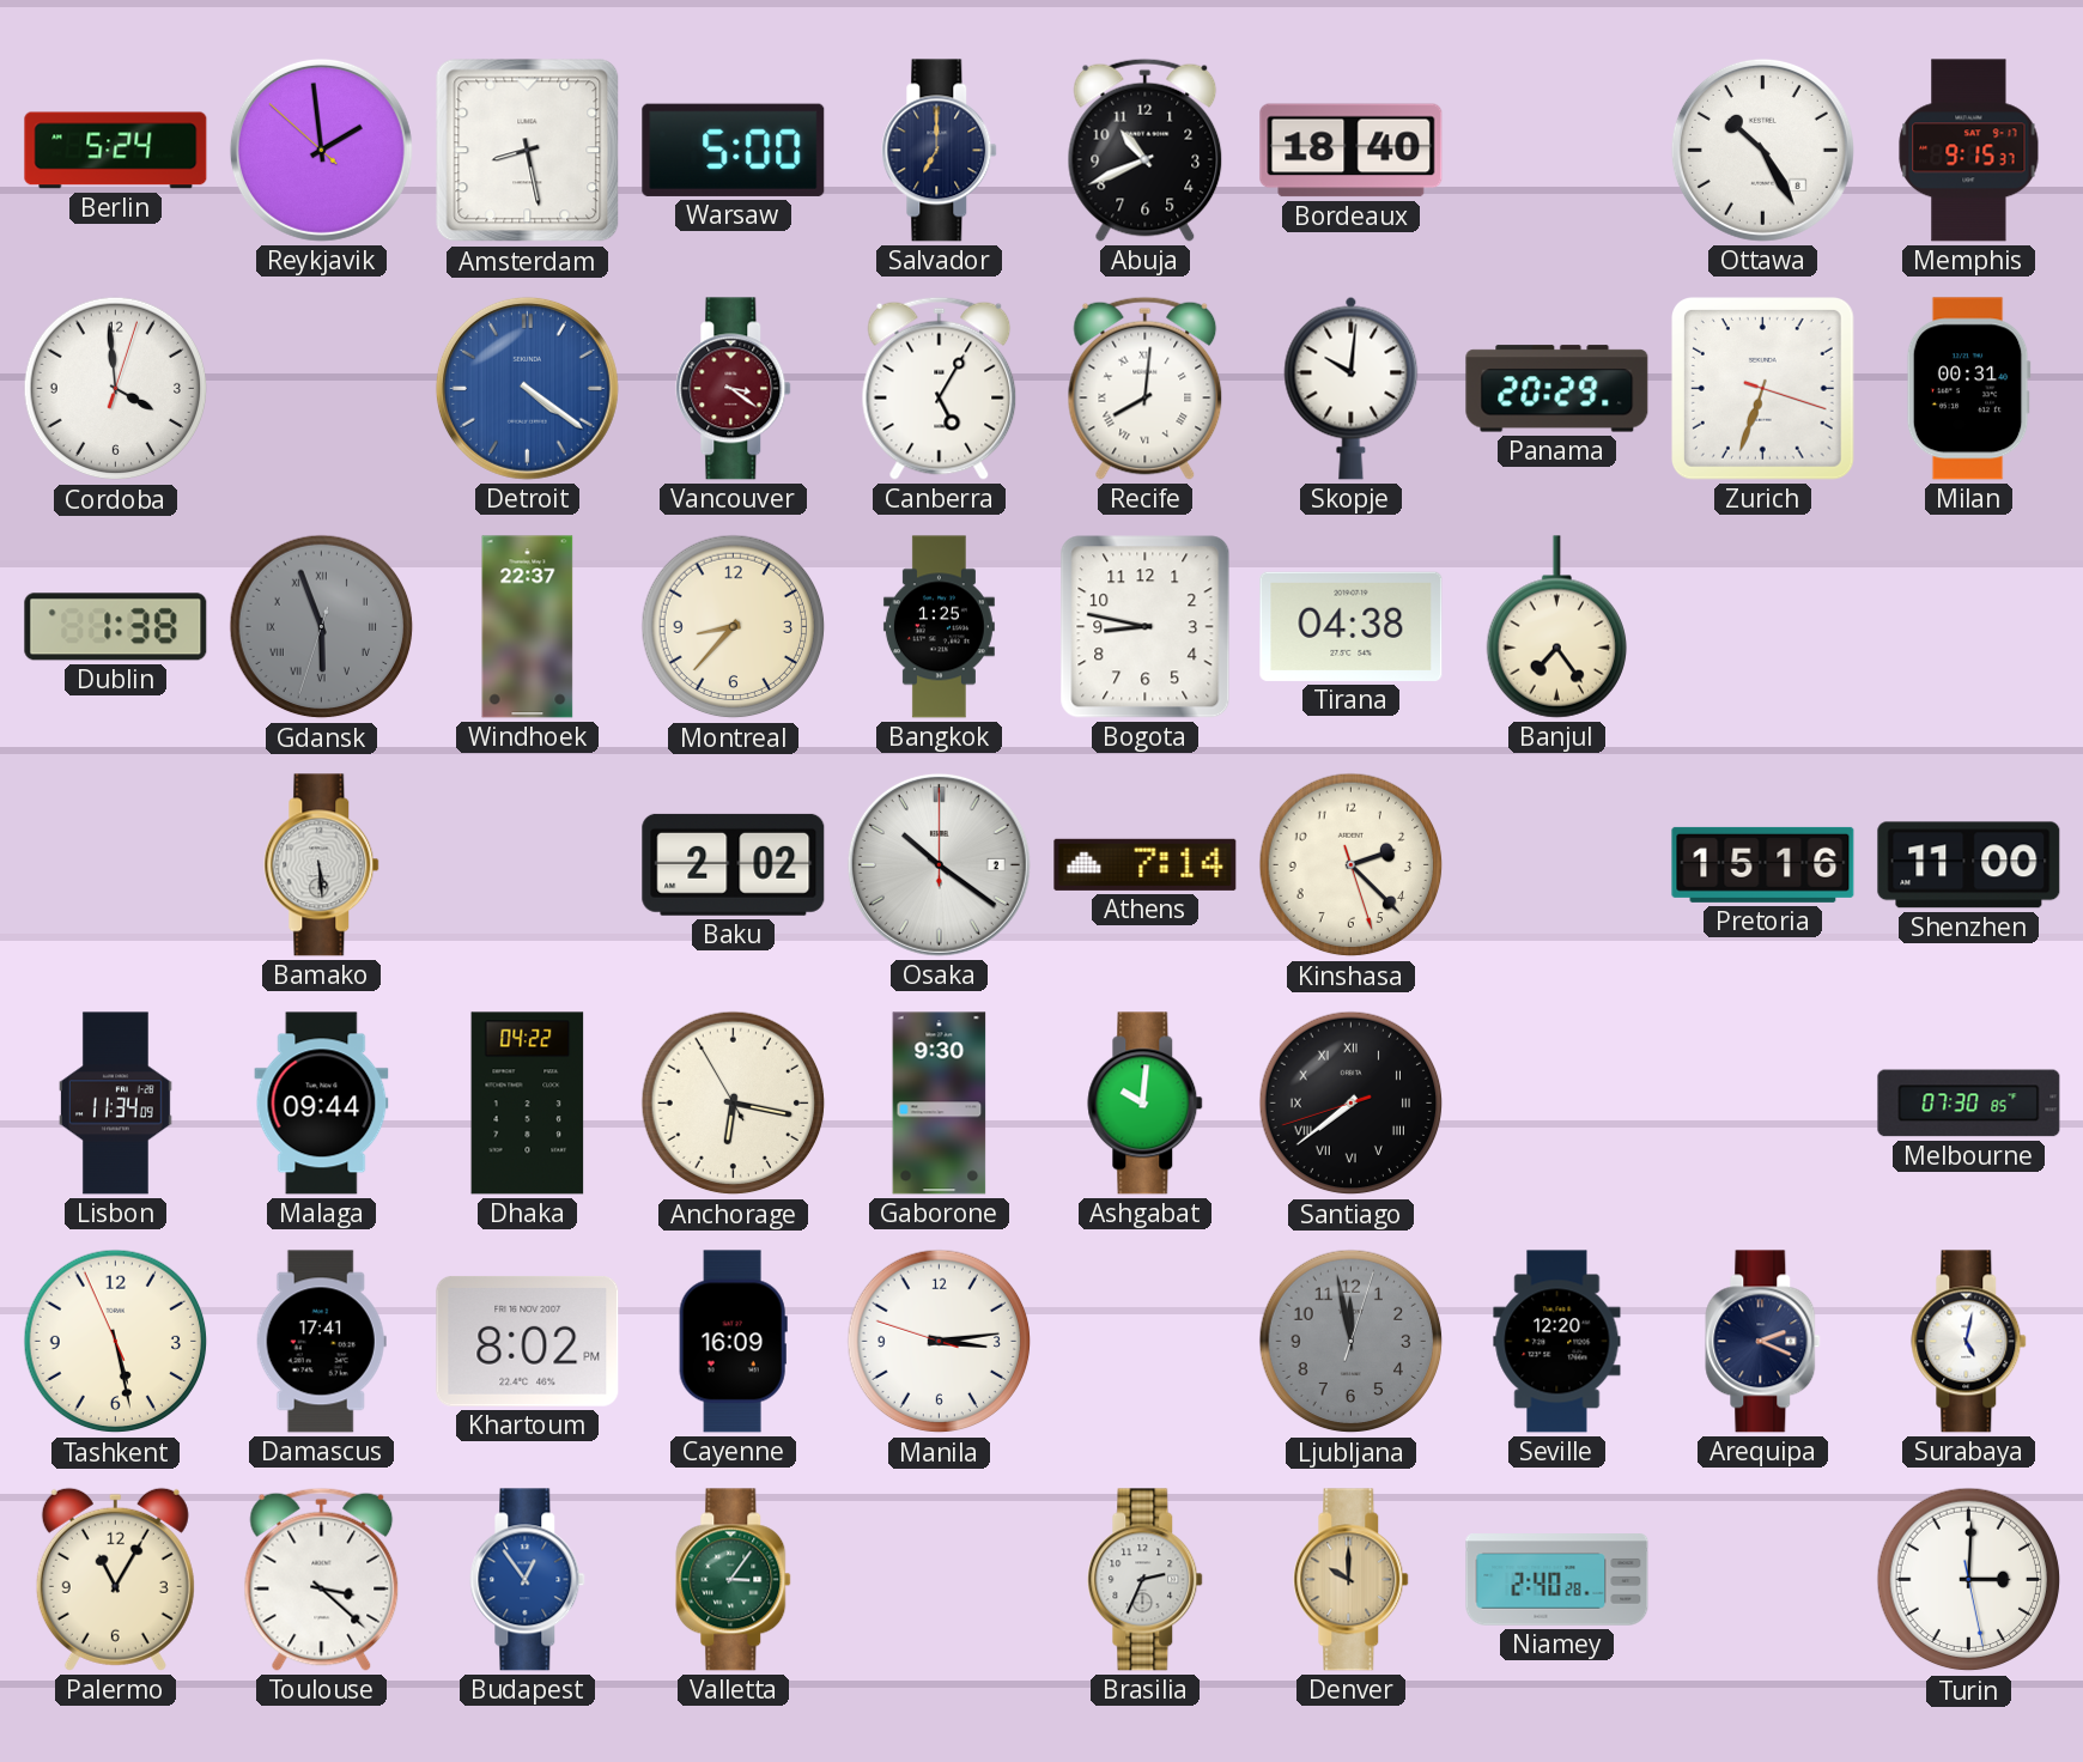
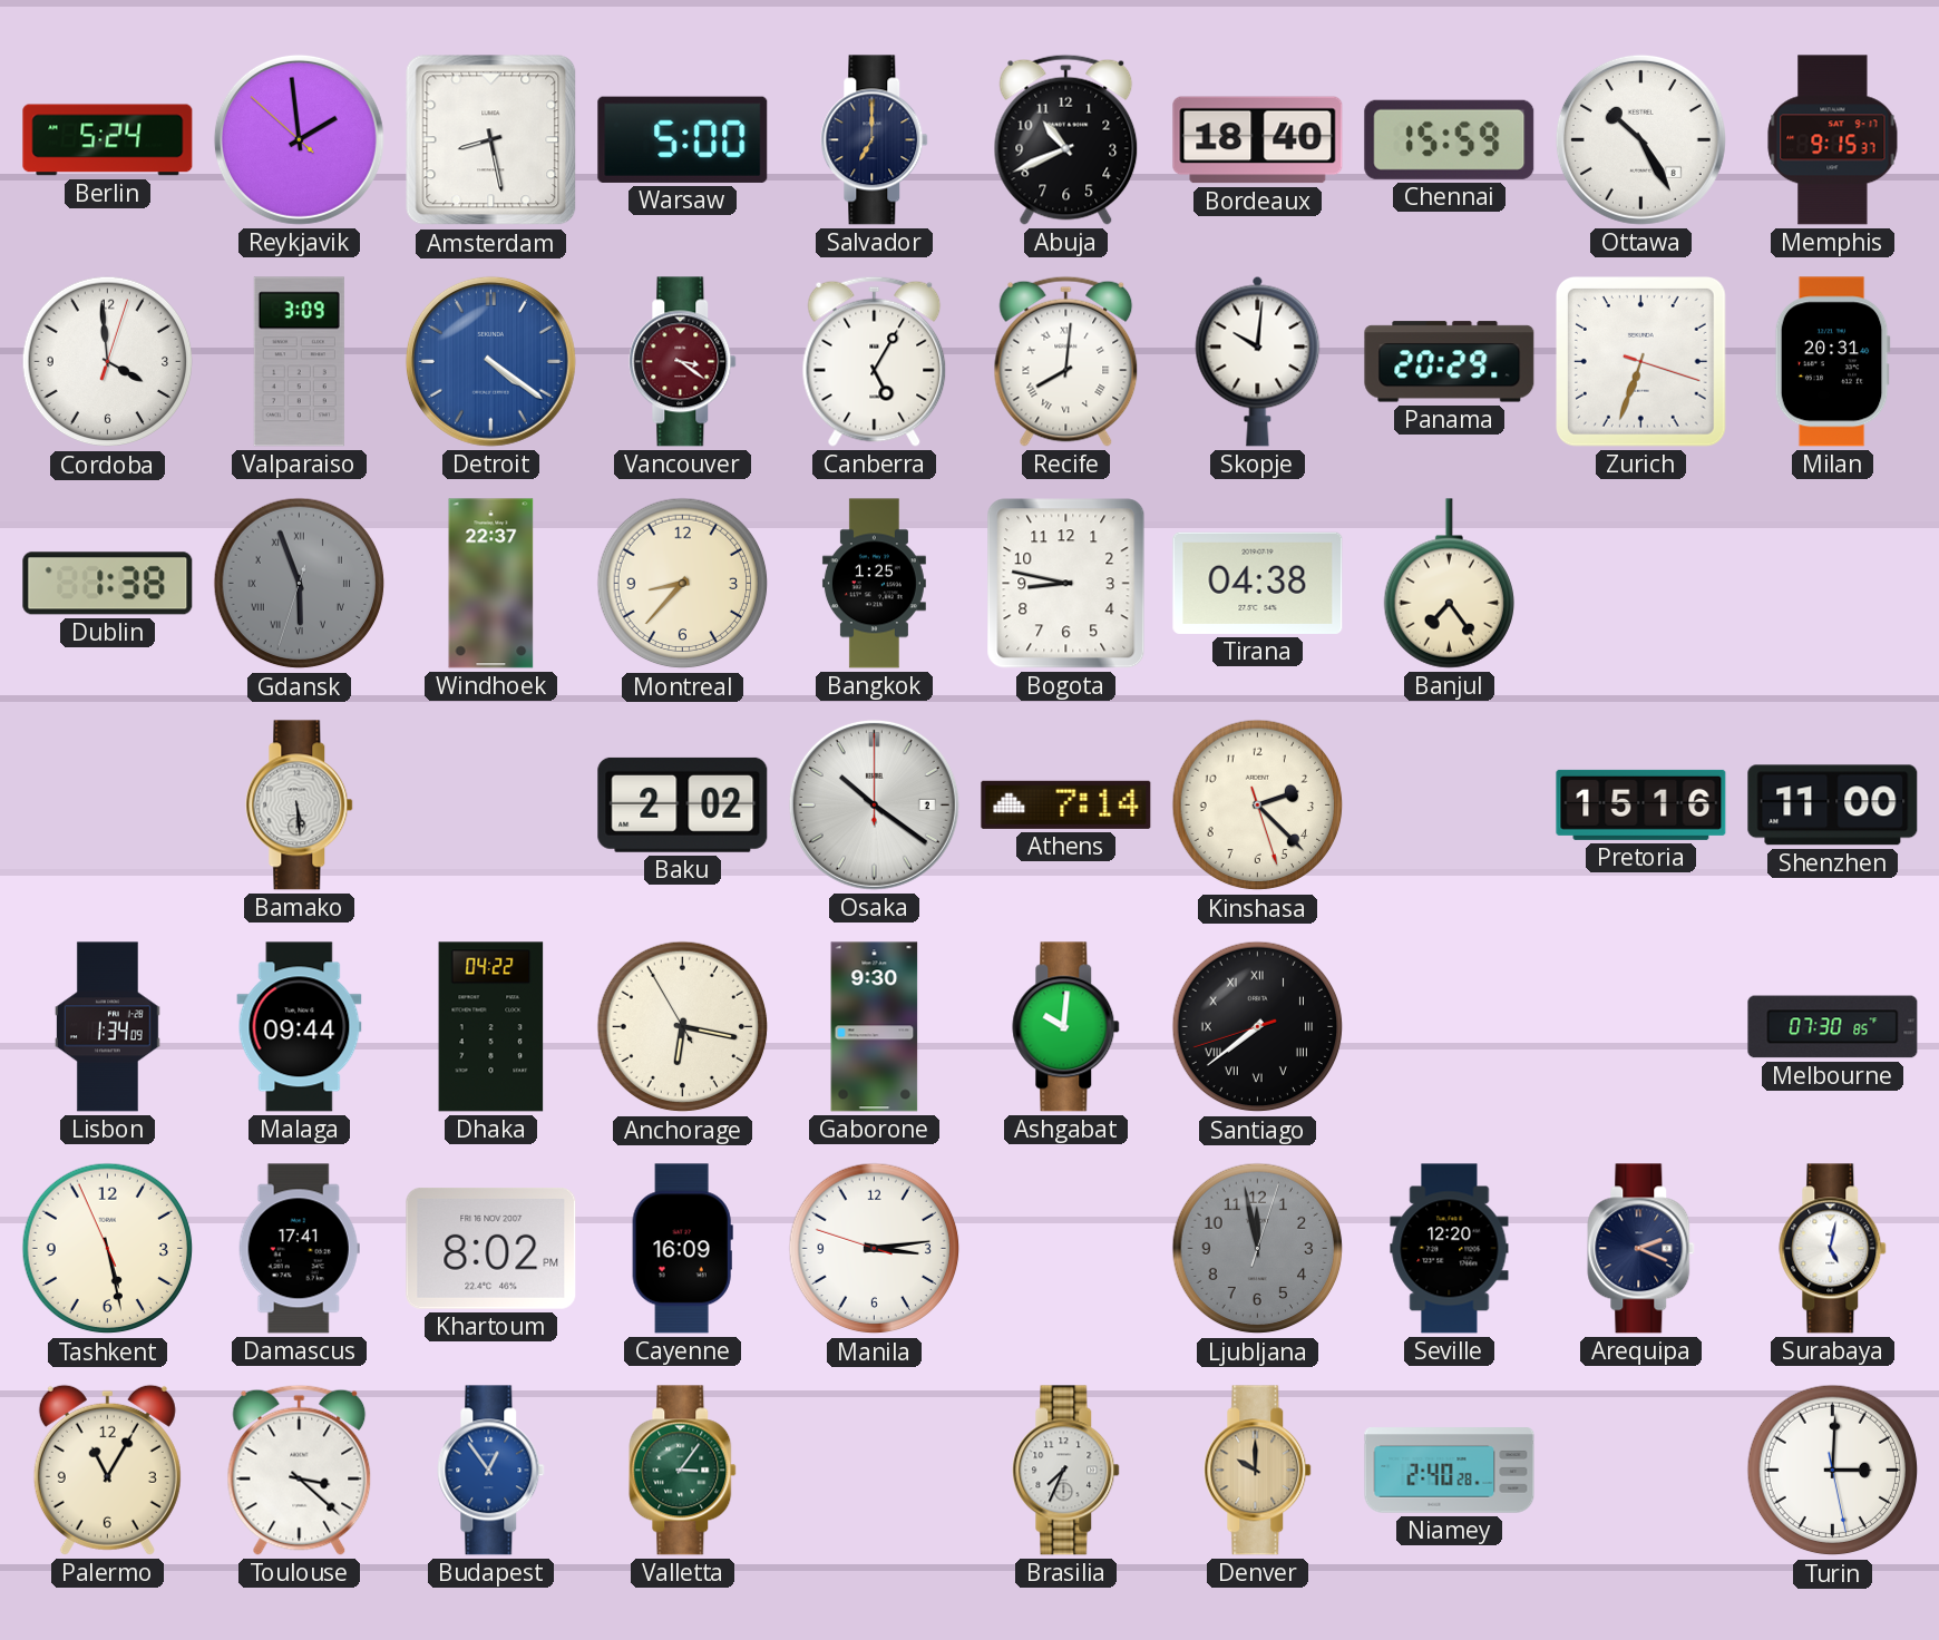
Chennai: none -> 15:59 (1450, 139)
Valparaiso: none -> 3:09 (299, 362)
Milan: 00:31 -> 20:31 (1832, 362)
Lisbon: 11:34 -> 1:34 (108, 1027)
Brasilia: 2:34 -> 7:34 (1066, 1471)
